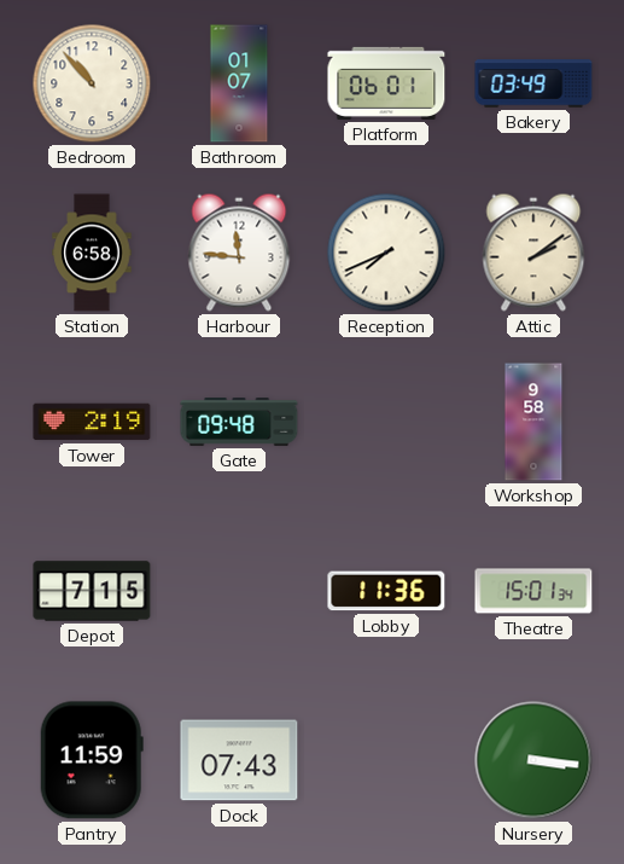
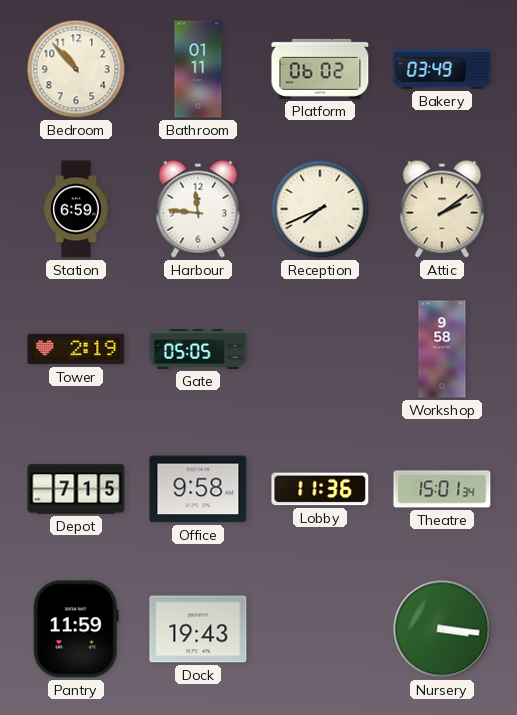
Bathroom: 01:07 -> 01:11 (198, 69)
Platform: 06:01 -> 06:02 (320, 69)
Station: 6:58 -> 6:59 (76, 209)
Gate: 09:48 -> 05:05 (198, 350)
Office: none -> 9:58 (198, 489)
Dock: 07:43 -> 19:43 (198, 629)
